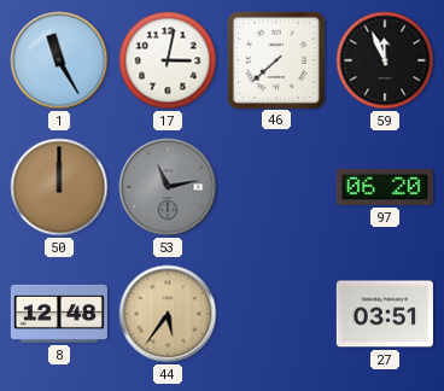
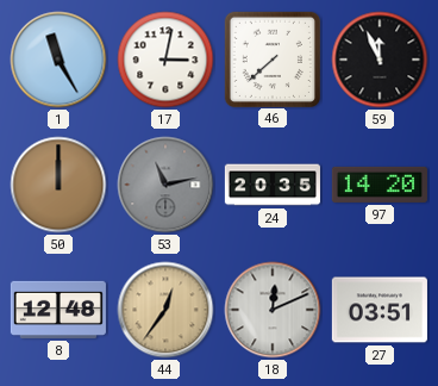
24: none -> 20:35 (273, 185)
97: 06:20 -> 14:20 (380, 185)
44: 5:36 -> 12:36 (165, 310)
18: none -> 12:11 (273, 310)
